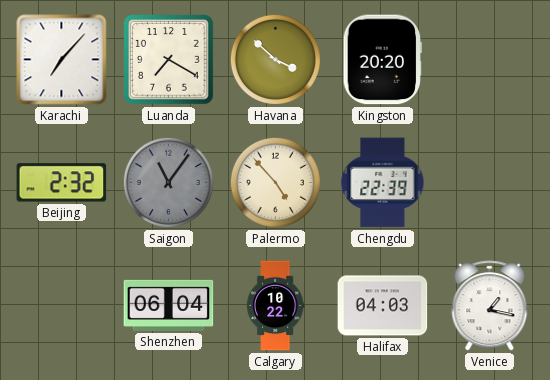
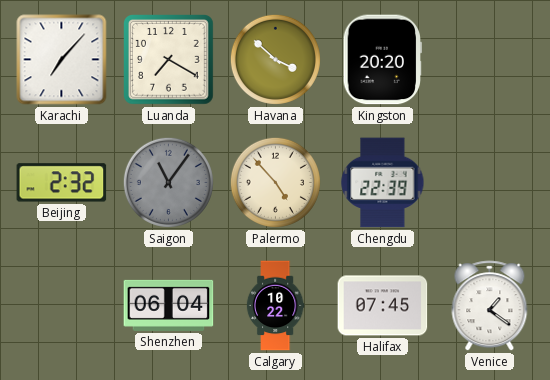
Halifax: 04:03 -> 07:45 (383, 306)
Venice: 1:17 -> 1:21 (490, 306)
